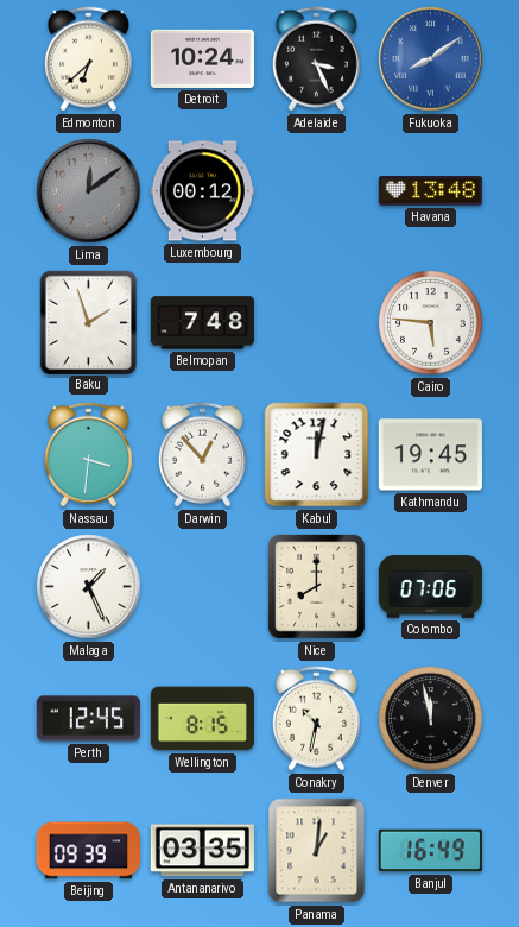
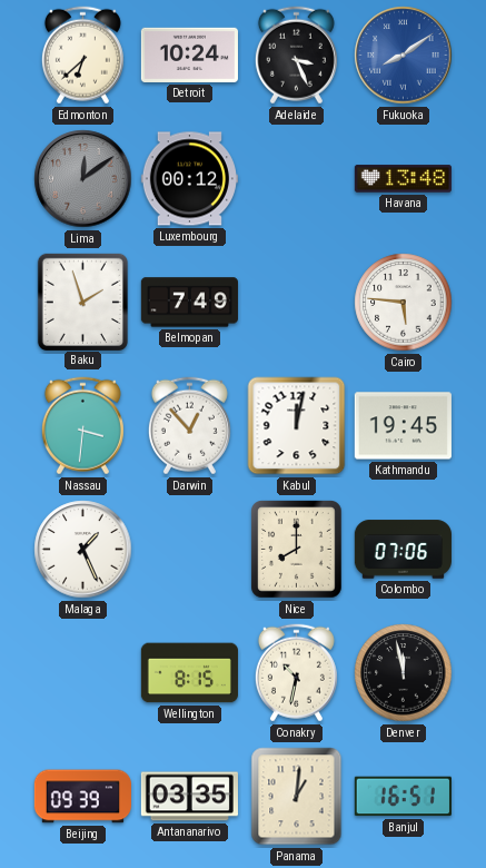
Belmopan: 7:48 -> 7:49 (189, 303)
Perth: 12:45 -> none (88, 719)
Banjul: 16:49 -> 16:51 (403, 797)
